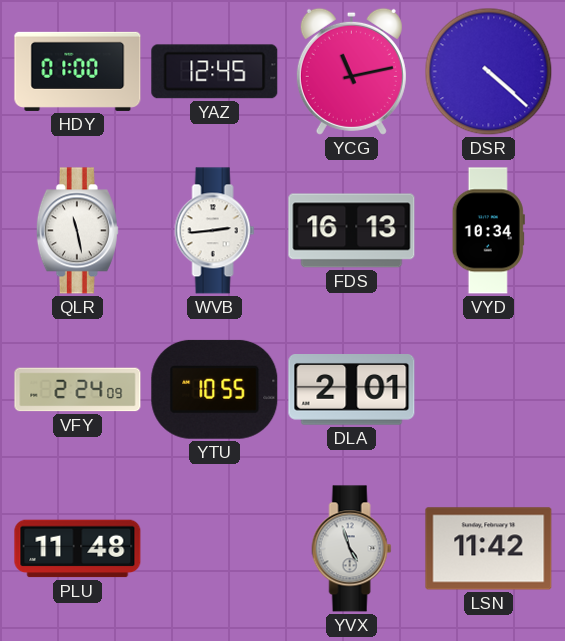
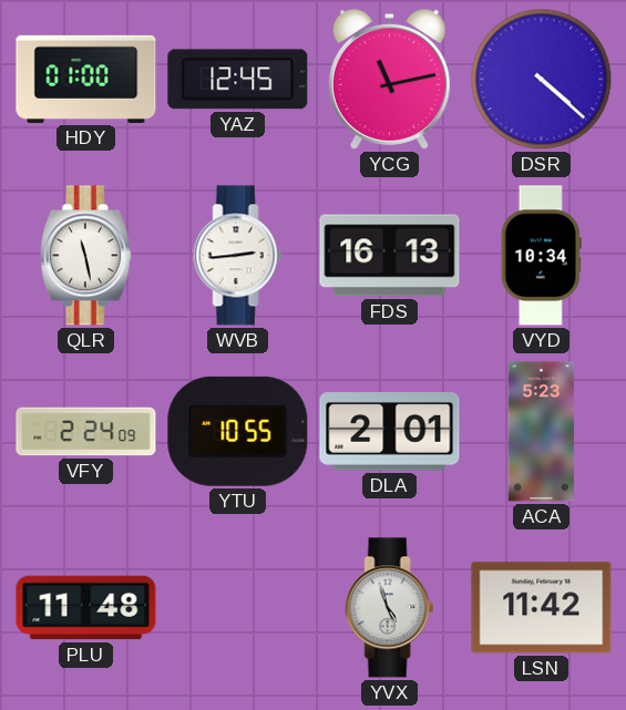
ACA: none -> 5:23 (542, 432)
